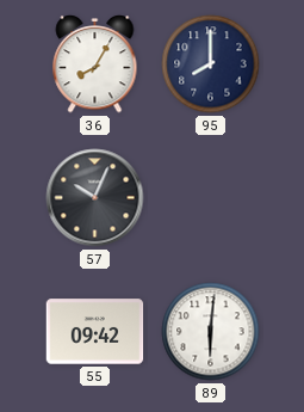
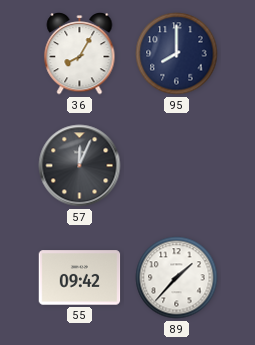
57: 10:04 -> 12:04 (80, 166)
89: 6:01 -> 1:37 (177, 278)
